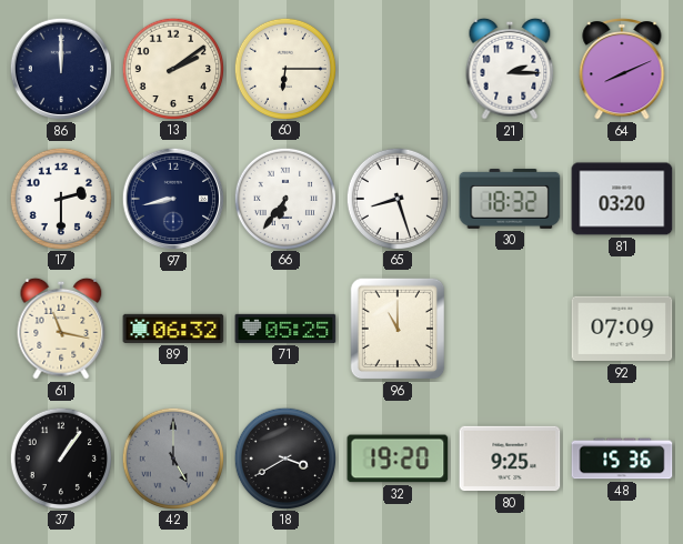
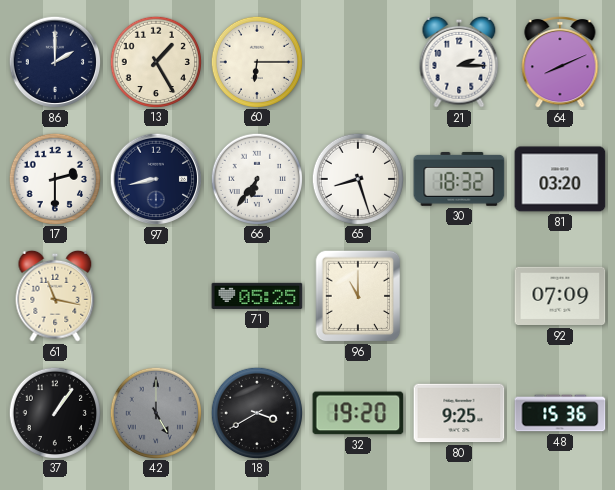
86: 12:00 -> 2:00 (55, 62)
13: 2:09 -> 1:25 (155, 61)
89: 06:32 -> none (173, 329)
